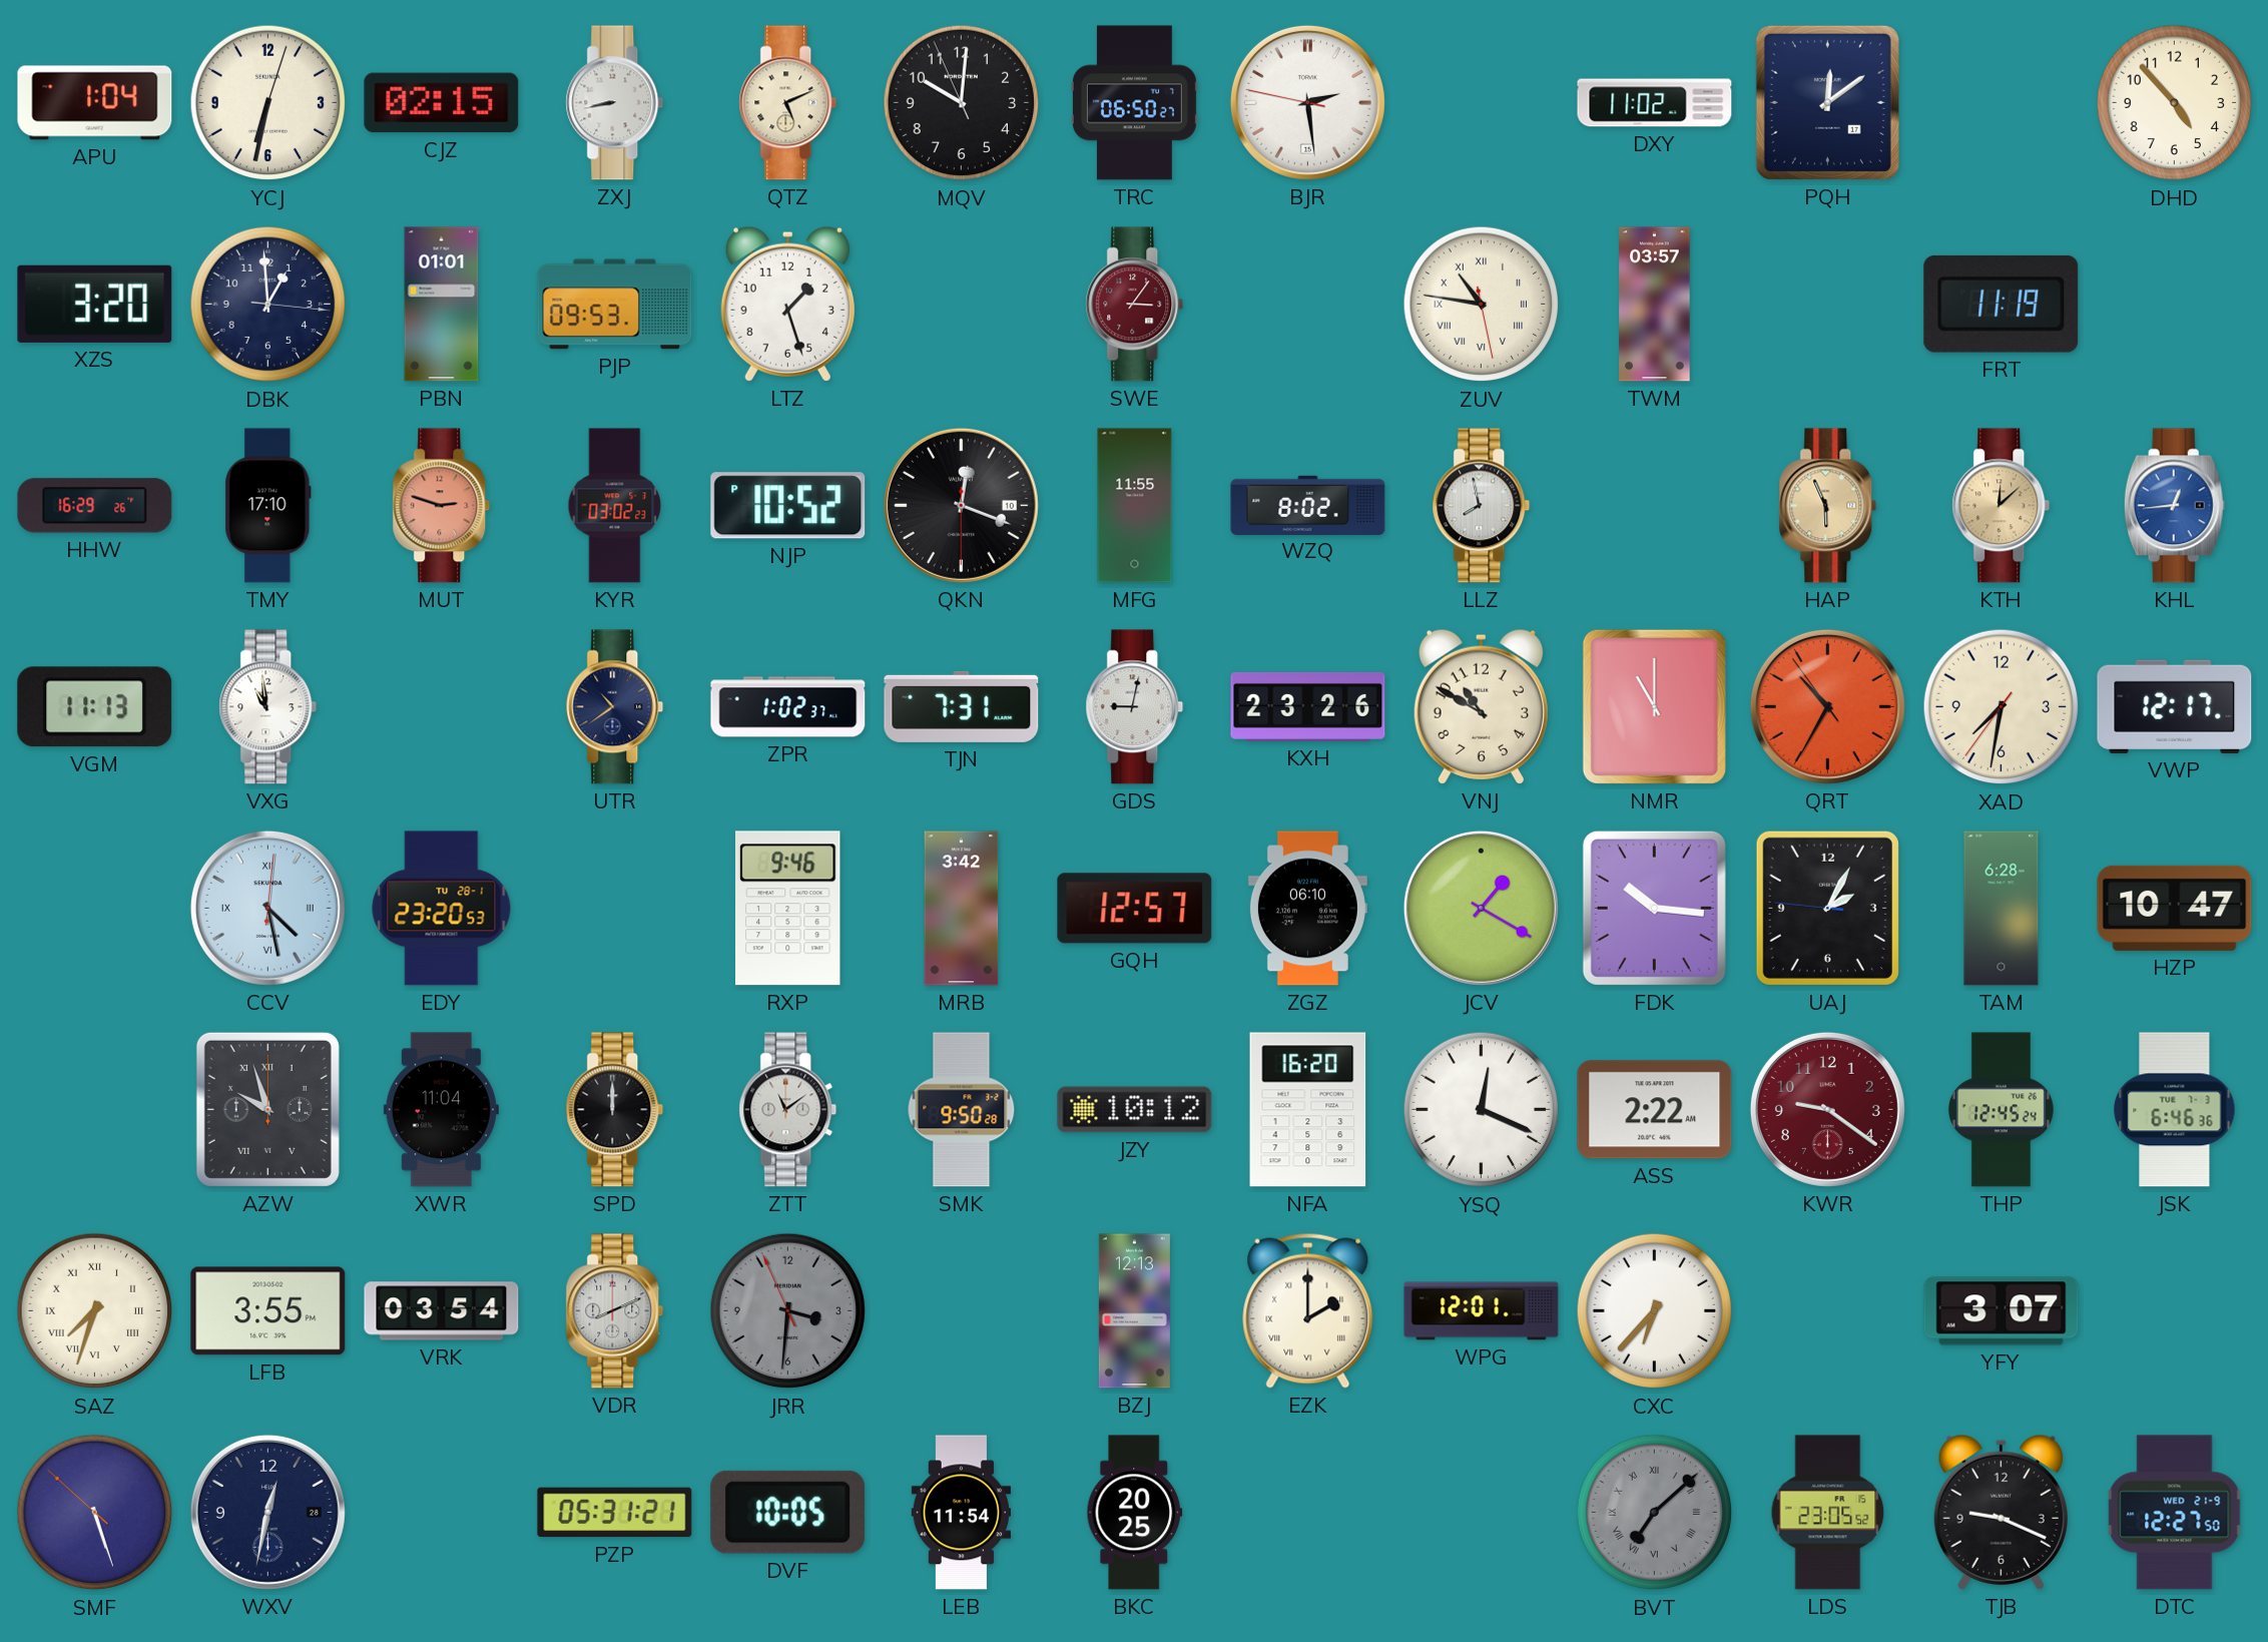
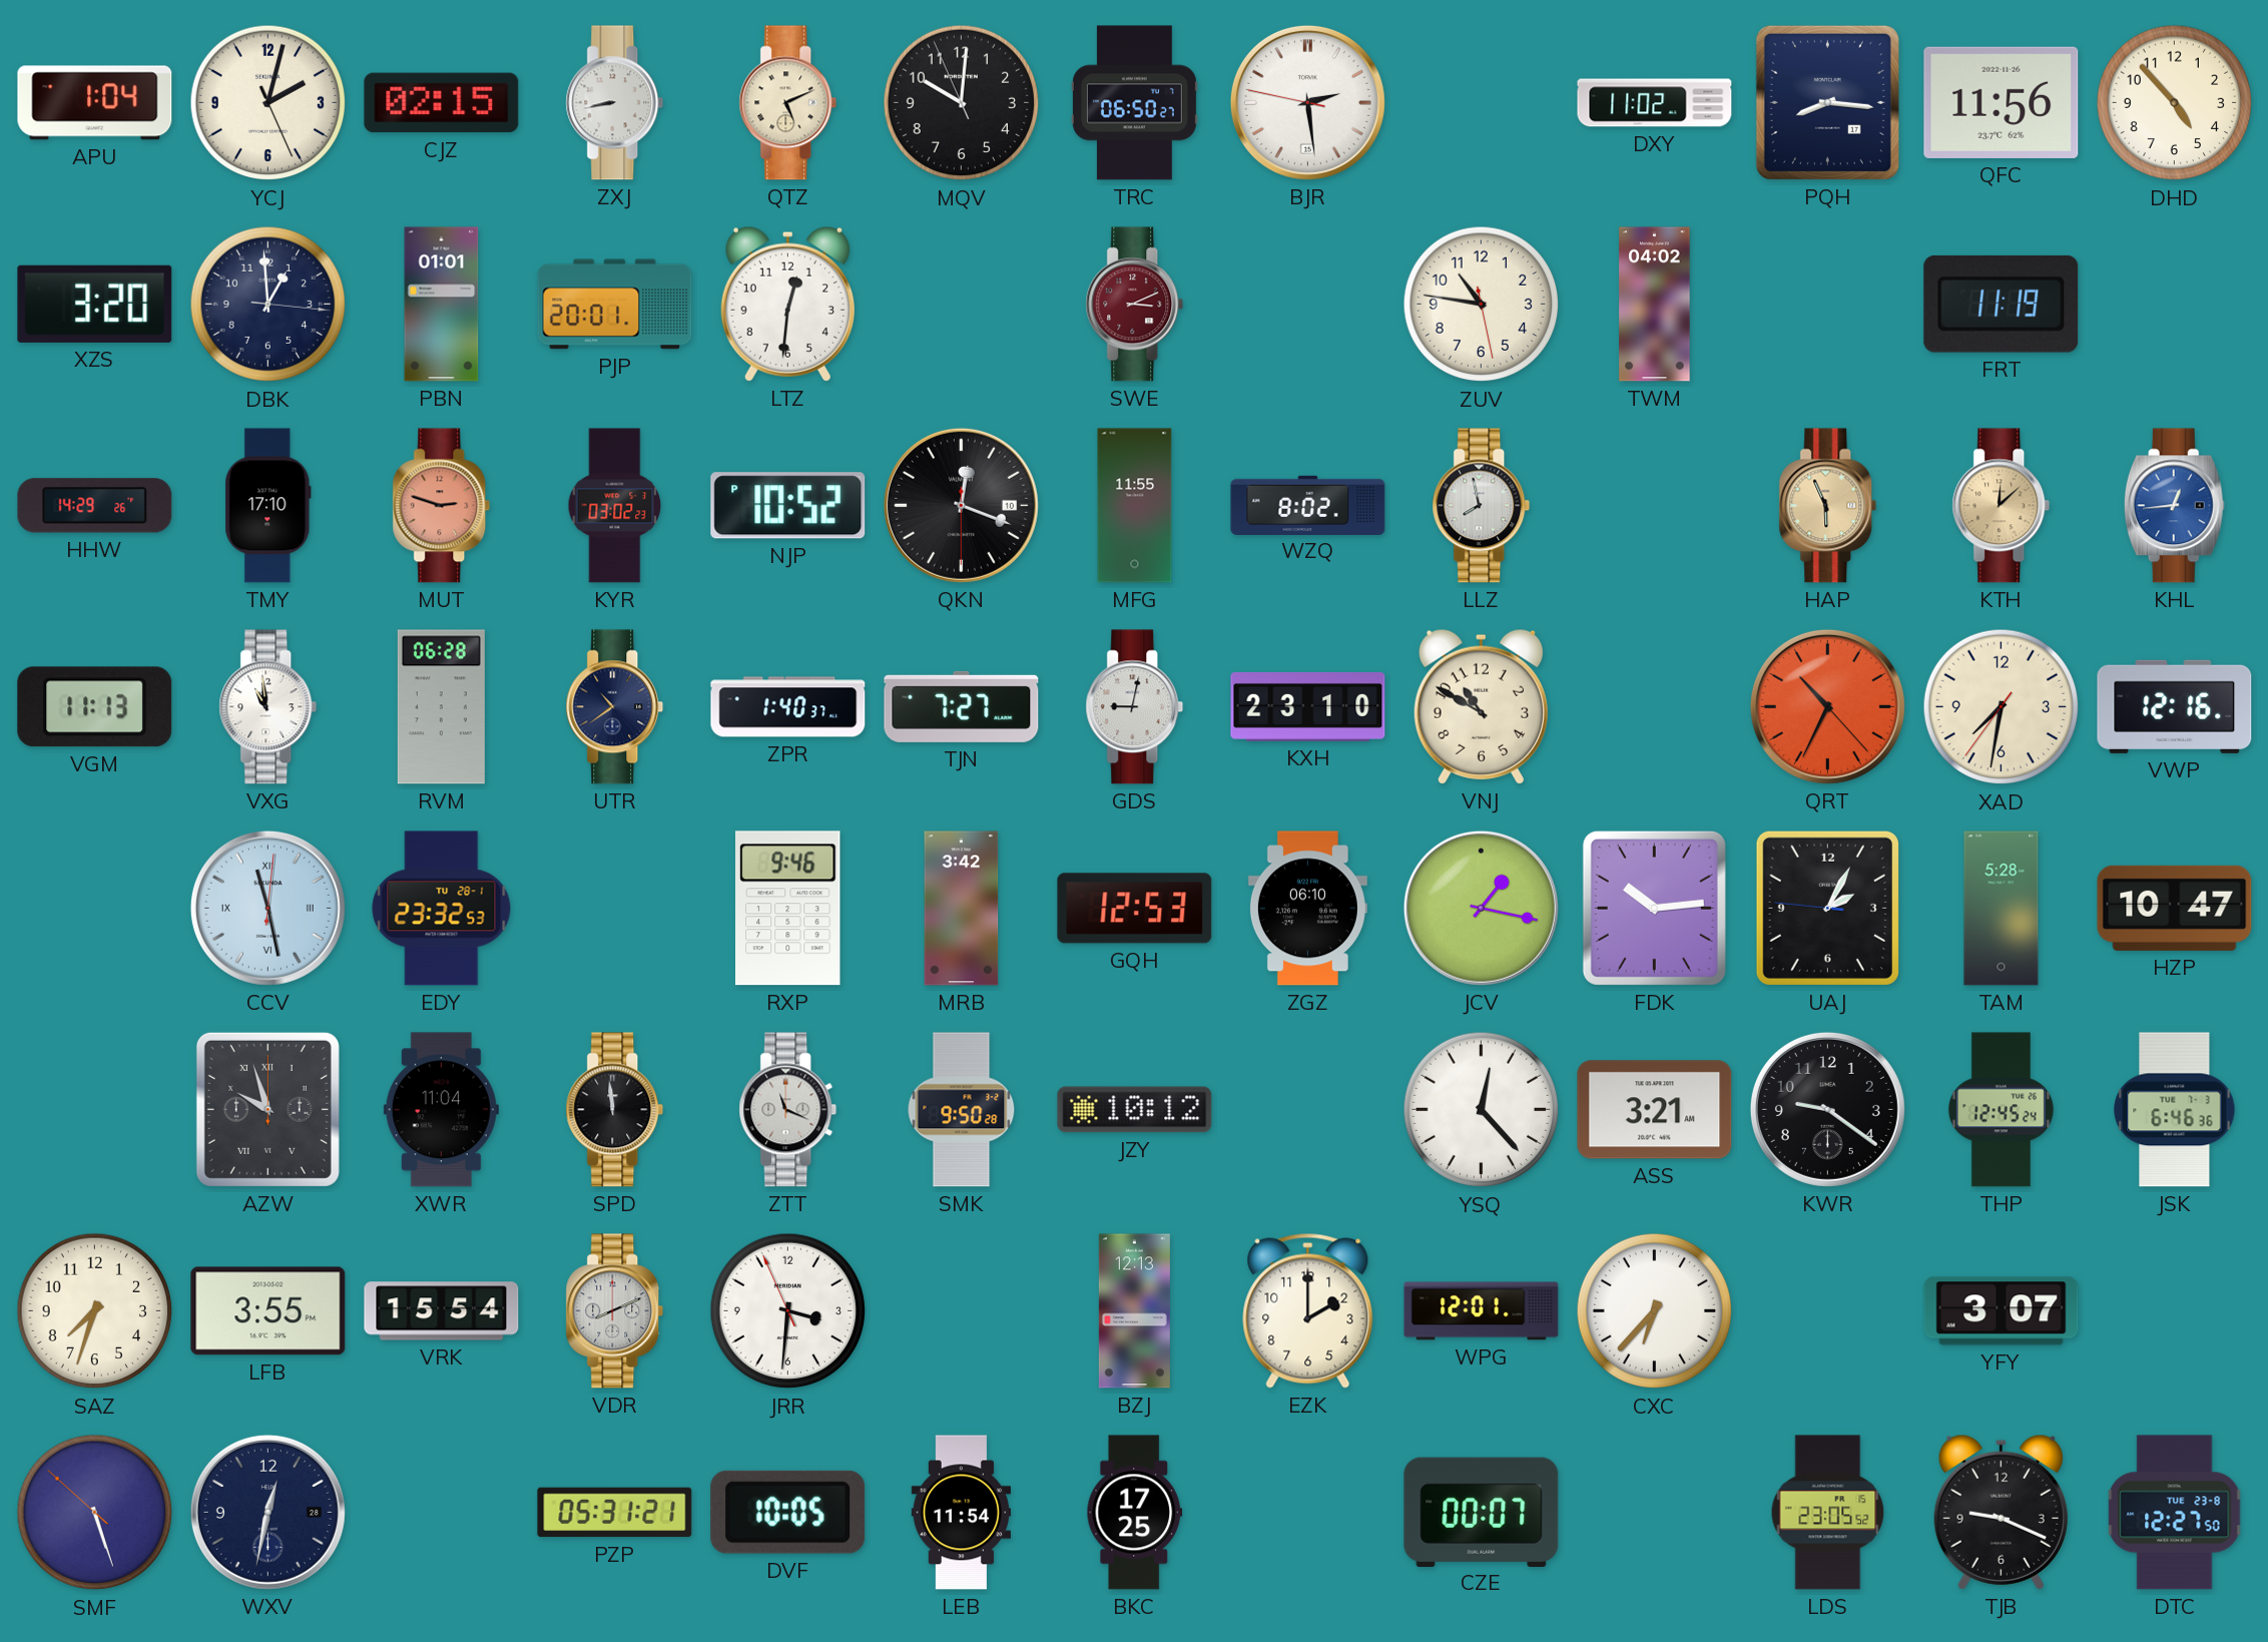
YCJ: 6:32 -> 2:02 (268, 103)
PQH: 12:09 -> 8:16 (1827, 102)
QFC: none -> 11:56 (2002, 102)
PJP: 09:53 -> 20:01 (615, 305)
LTZ: 1:27 -> 12:31 (787, 304)
SWE: 3:06 -> 3:11 (1135, 305)
ZUV numerals: Roman -> Arabic (1482, 305)
TWM: 03:57 -> 04:02 (1655, 305)
HHW: 16:29 -> 14:29 (95, 506)
RVM: none -> 06:28 (441, 707)
ZPR: 1:02 -> 1:40 (788, 707)
TJN: 7:31 -> 7:27 (962, 706)
KXH: 23:26 -> 23:10 (1308, 706)
NMR: 11:00 -> none (1654, 706)
QRT: 10:34:54 -> 10:34:23 (1827, 706)
VWP: 12:17 -> 12:16 (2175, 706)
CCV: 4:28 -> 11:28 (267, 908)
EDY: 23:20 -> 23:32 (442, 909)
GQH: 12:57 -> 12:53 (1135, 909)
JCV: 1:20 -> 1:17 (1481, 908)
FDK: 10:16 -> 10:14 (1654, 908)
TAM: 6:28 -> 5:28 (2002, 909)
SPD: 12:00 -> 11:59 (615, 1110)
ZTT: 11:09 -> 11:19 (788, 1110)
NFA: 16:20 -> none (1308, 1110)
YSQ: 12:19 -> 12:23 (1482, 1110)
ASS: 2:22 -> 3:21 (1655, 1110)
KWR dial: burgundy -> black (1827, 1109)
SAZ numerals: Roman -> Arabic (95, 1311)
VRK: 03:54 -> 15:54 (442, 1311)
JRR dial: grey -> white (788, 1311)
EZK numerals: Roman -> Arabic (1308, 1310)
BKC: 20:25 -> 17:25 (1135, 1513)
CZE: none -> 00:07 (1482, 1512)
BVT: 7:08 -> none (1655, 1513)
DTC date: WED 21-9 -> TUE 23-8 (2175, 1513)
